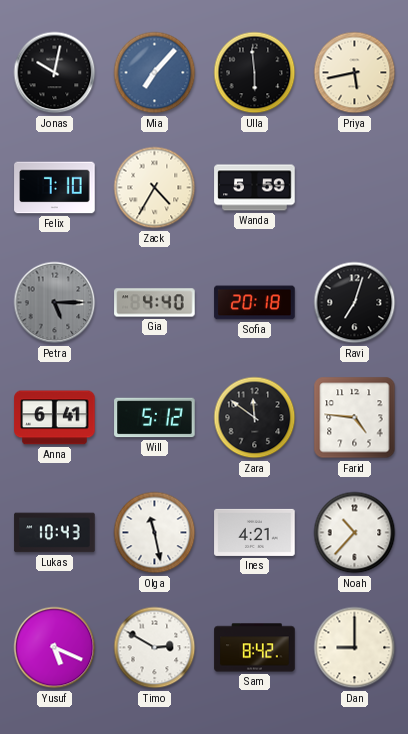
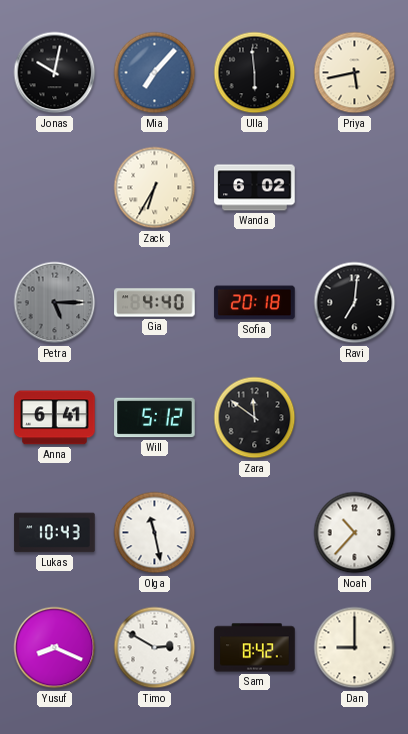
Felix: 7:10 -> none (55, 188)
Zack: 4:35 -> 6:35 (155, 188)
Wanda: 5:59 -> 6:02 (255, 188)
Ravi: 7:03 -> 7:01 (355, 303)
Farid: 4:46 -> none (355, 418)
Ines: 4:21 -> none (255, 532)
Yusuf: 5:19 -> 8:19 (55, 648)
